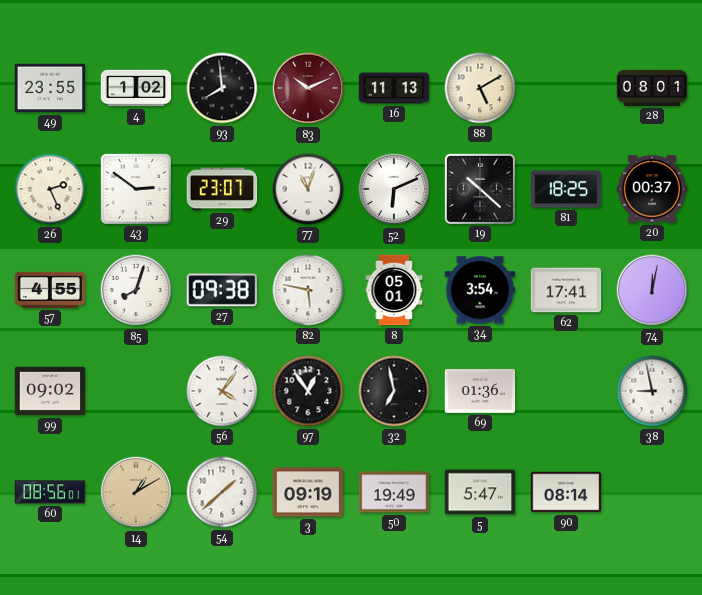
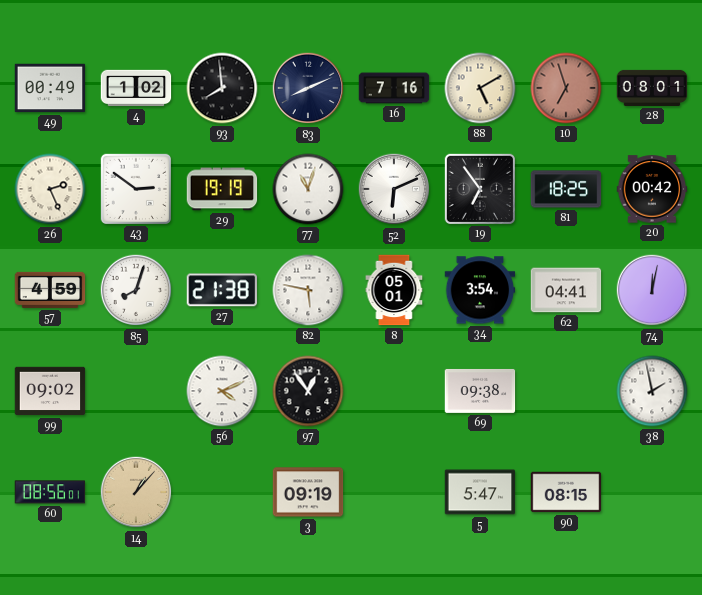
49: 23:55 -> 00:49 (50, 88)
83: 10:11 -> 8:11 (308, 88)
83 dial: burgundy -> navy (308, 88)
16: 11:13 -> 7:16 (394, 88)
10: none -> 6:57 (566, 88)
29: 23:07 -> 19:19 (222, 189)
19: 10:22 -> 6:54 (479, 188)
20: 00:37 -> 00:42 (652, 189)
57: 4:55 -> 4:59 (50, 290)
27: 09:38 -> 21:38 (221, 290)
62: 17:41 -> 04:41 (566, 290)
56: 4:06 -> 4:11 (222, 391)
32: 6:58 -> none (394, 391)
69: 01:36 -> 09:38 (480, 391)
38: 8:58 -> 1:58 (652, 391)
14: 1:10 -> 1:07 (136, 492)
54: 1:38 -> none (222, 492)
50: 19:49 -> none (394, 492)
90: 08:14 -> 08:15 (566, 492)
